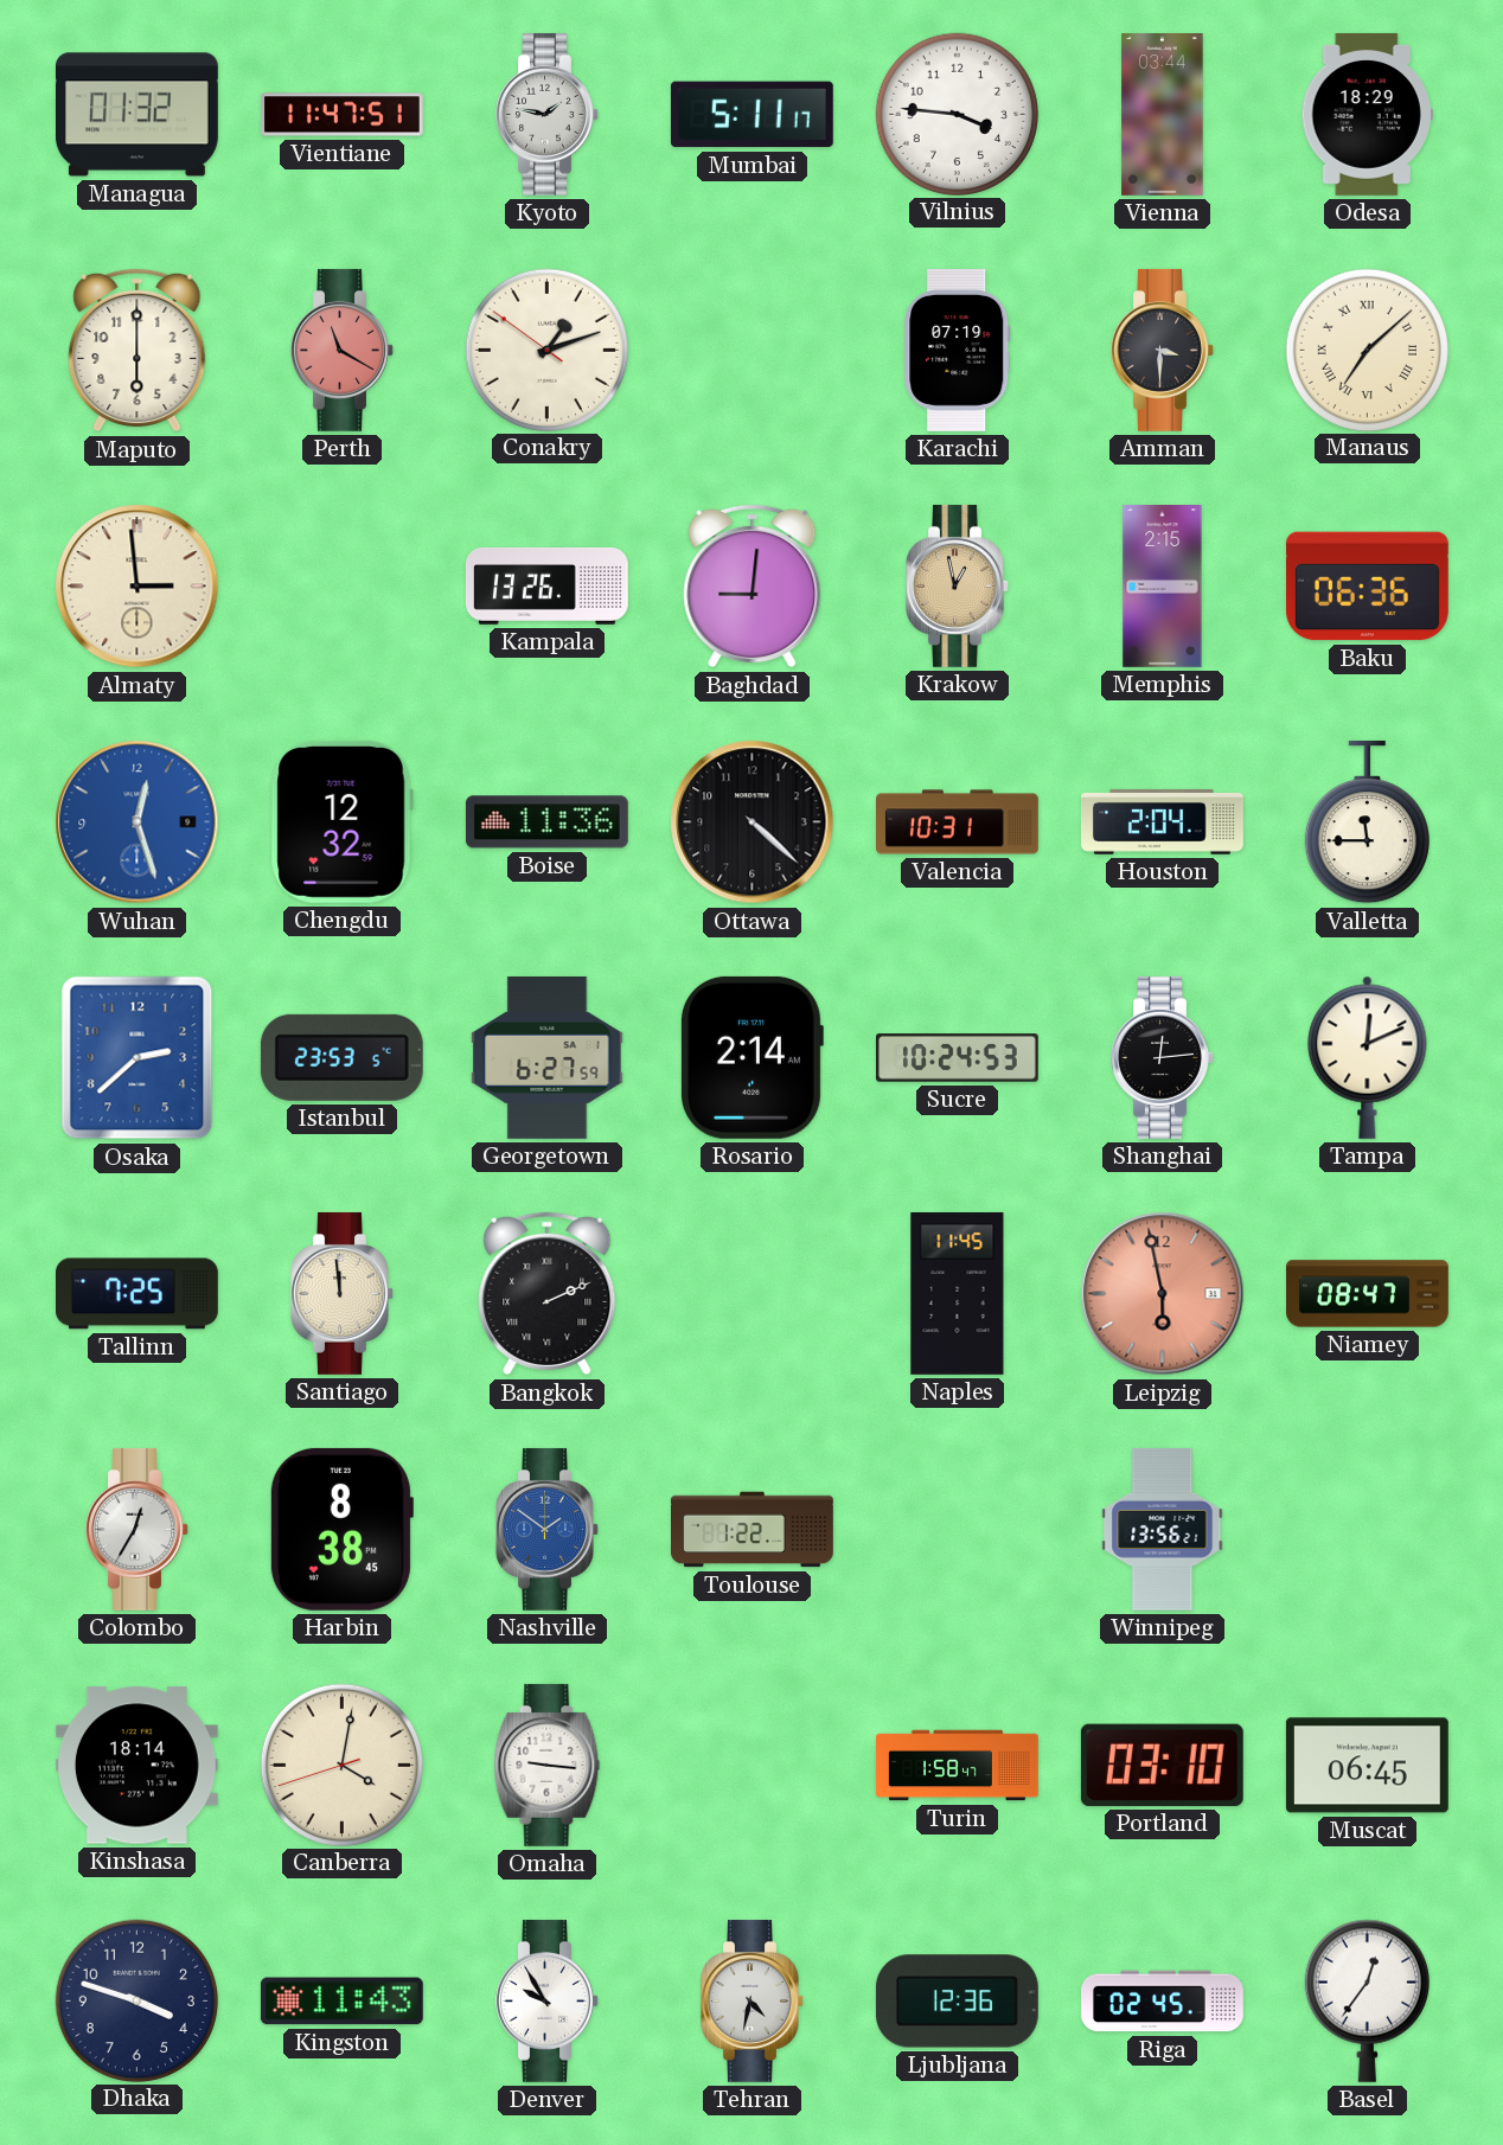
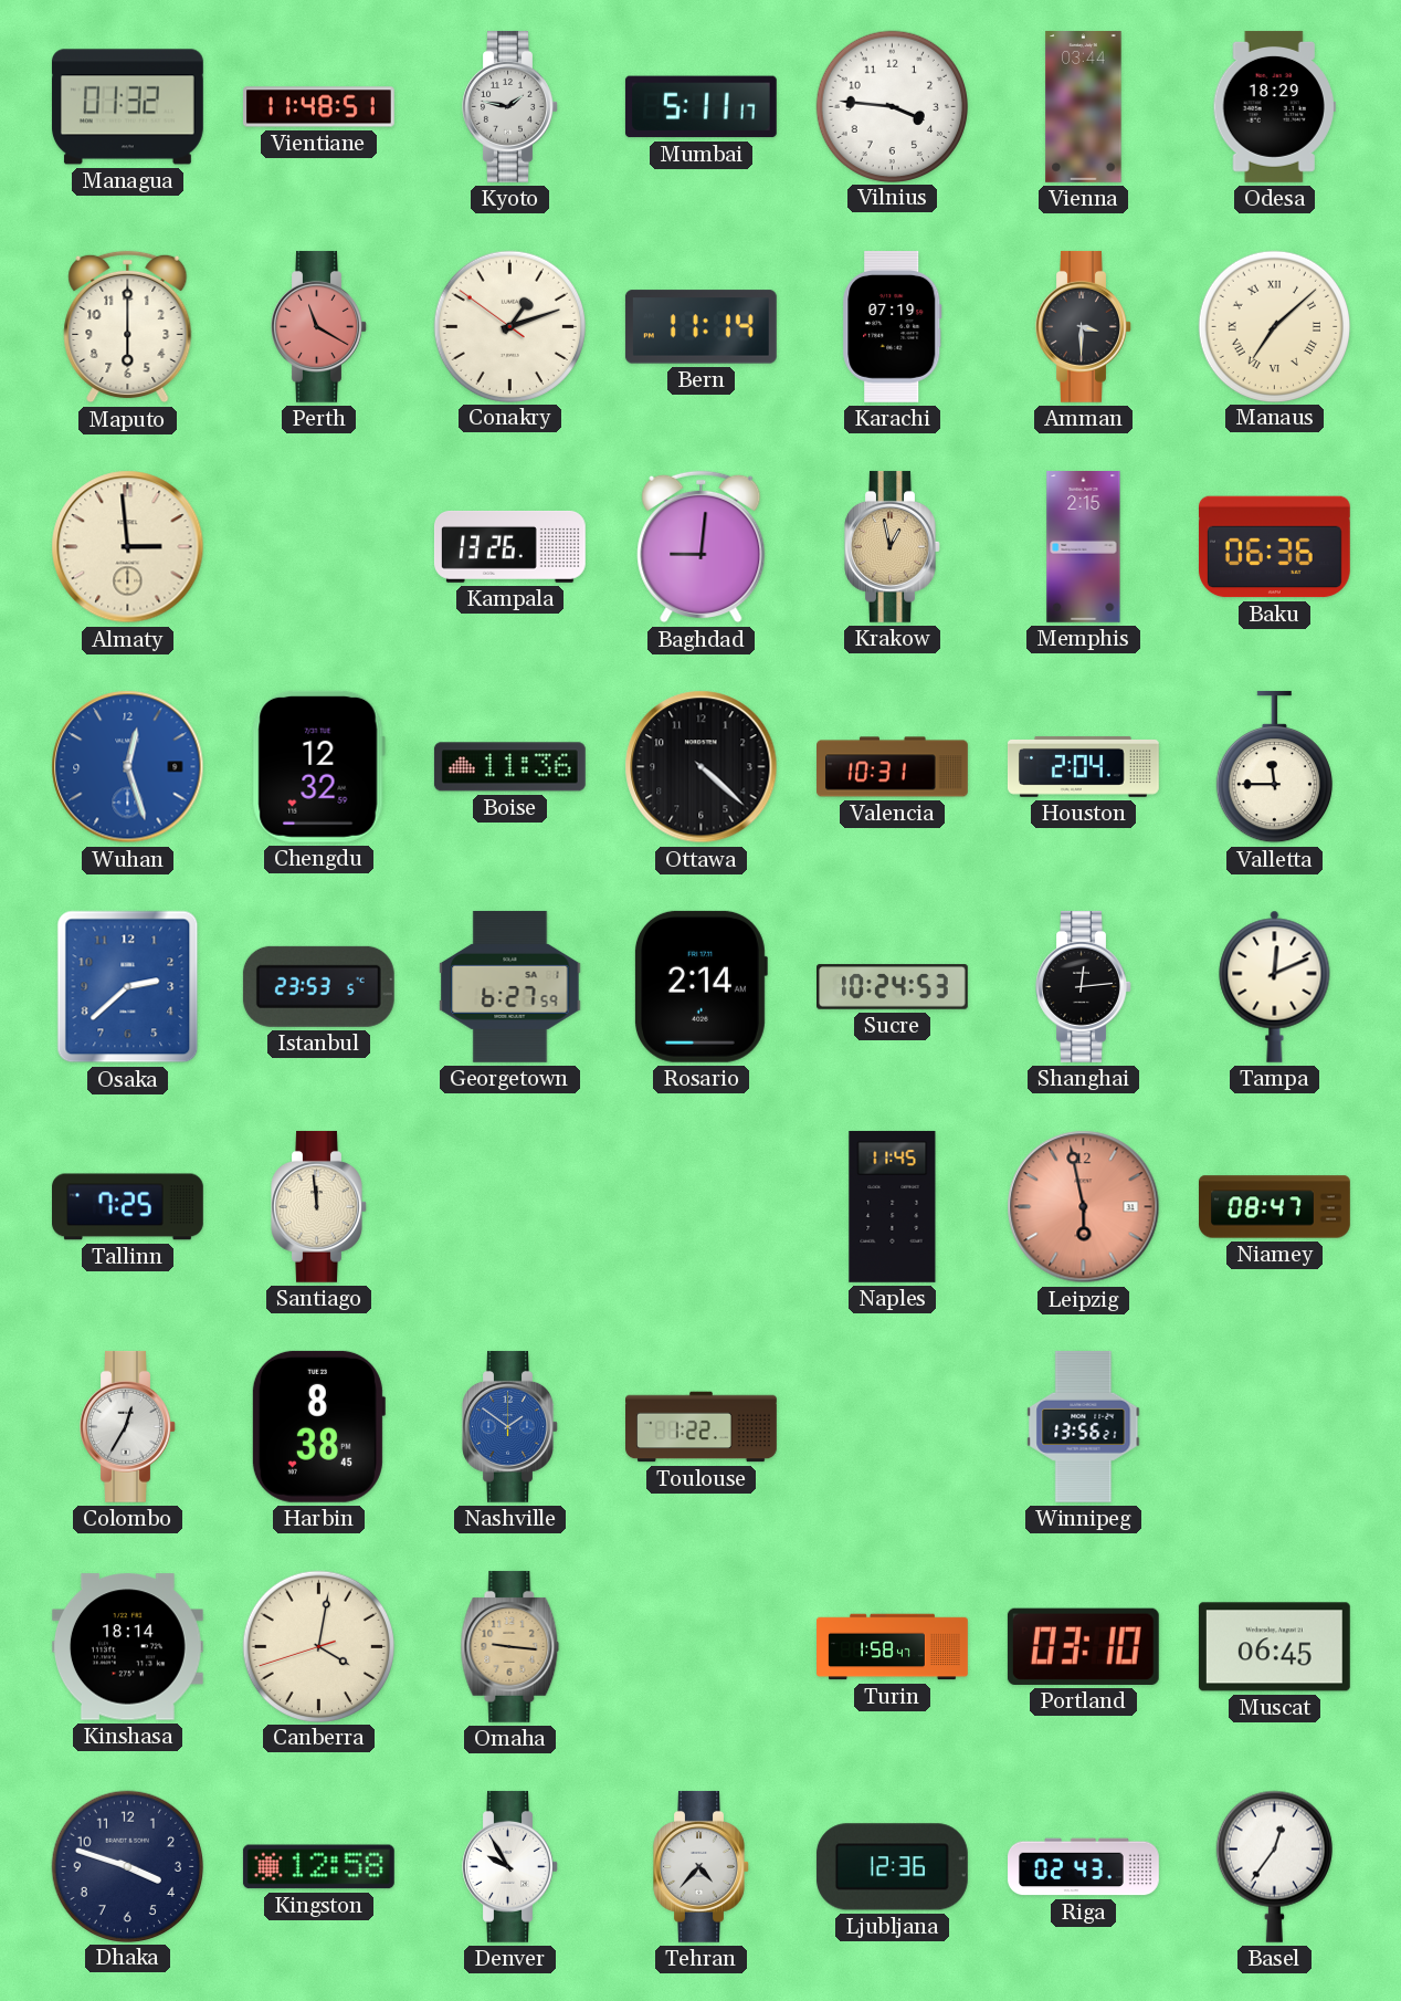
Vientiane: 11:47 -> 11:48 (319, 107)
Bern: none -> 11:14 (700, 327)
Bangkok: 2:11 -> none (548, 1294)
Omaha dial: white -> champagne (510, 1646)
Kingston: 11:43 -> 12:58 (318, 1867)
Tehran: 4:32 -> 4:37 (702, 1866)
Riga: 02:45 -> 02:43 (1084, 1867)
